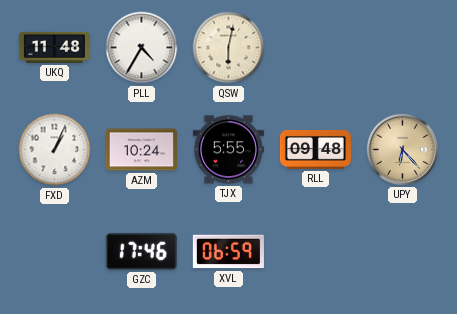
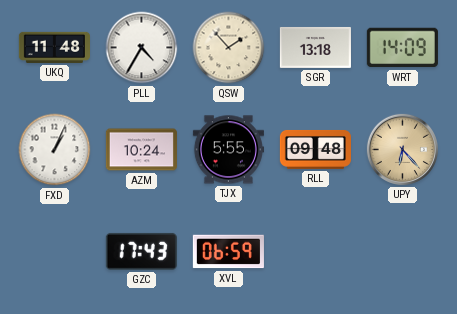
QSW: 6:02 -> 1:53 (229, 48)
SGR: none -> 13:18 (315, 47)
WRT: none -> 14:09 (402, 48)
GZC: 17:46 -> 17:43 (141, 251)
